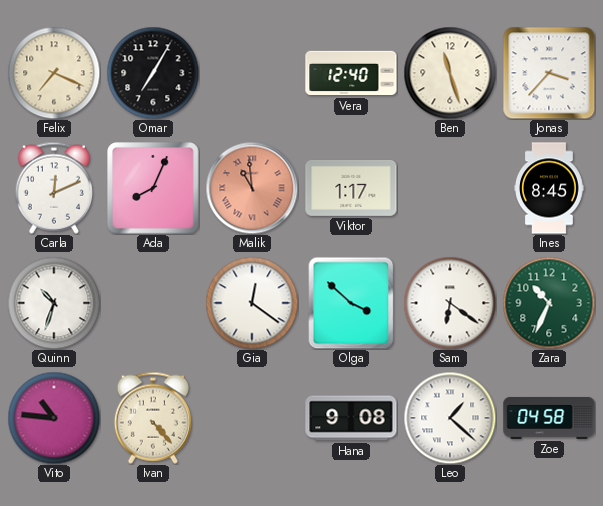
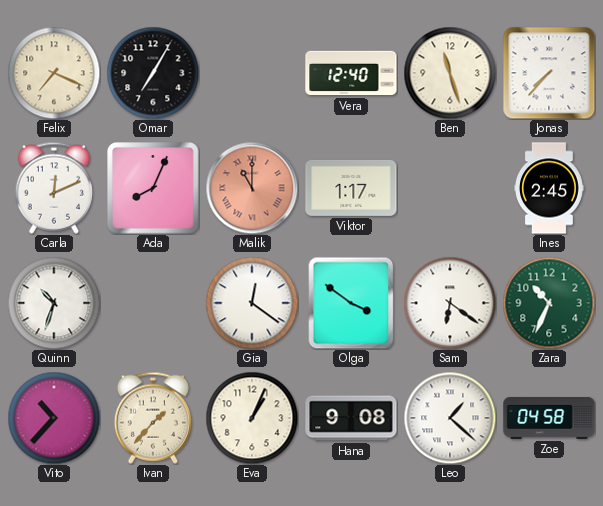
Jonas: 3:37 -> 7:37 (549, 73)
Malik: 10:59 -> 11:00 (252, 188)
Ines: 8:45 -> 2:45 (550, 188)
Olga: 3:52 -> 3:51 (351, 303)
Vito: 10:46 -> 10:37 (54, 418)
Ivan: 4:23 -> 1:37 (153, 418)
Eva: none -> 1:04 (252, 418)
